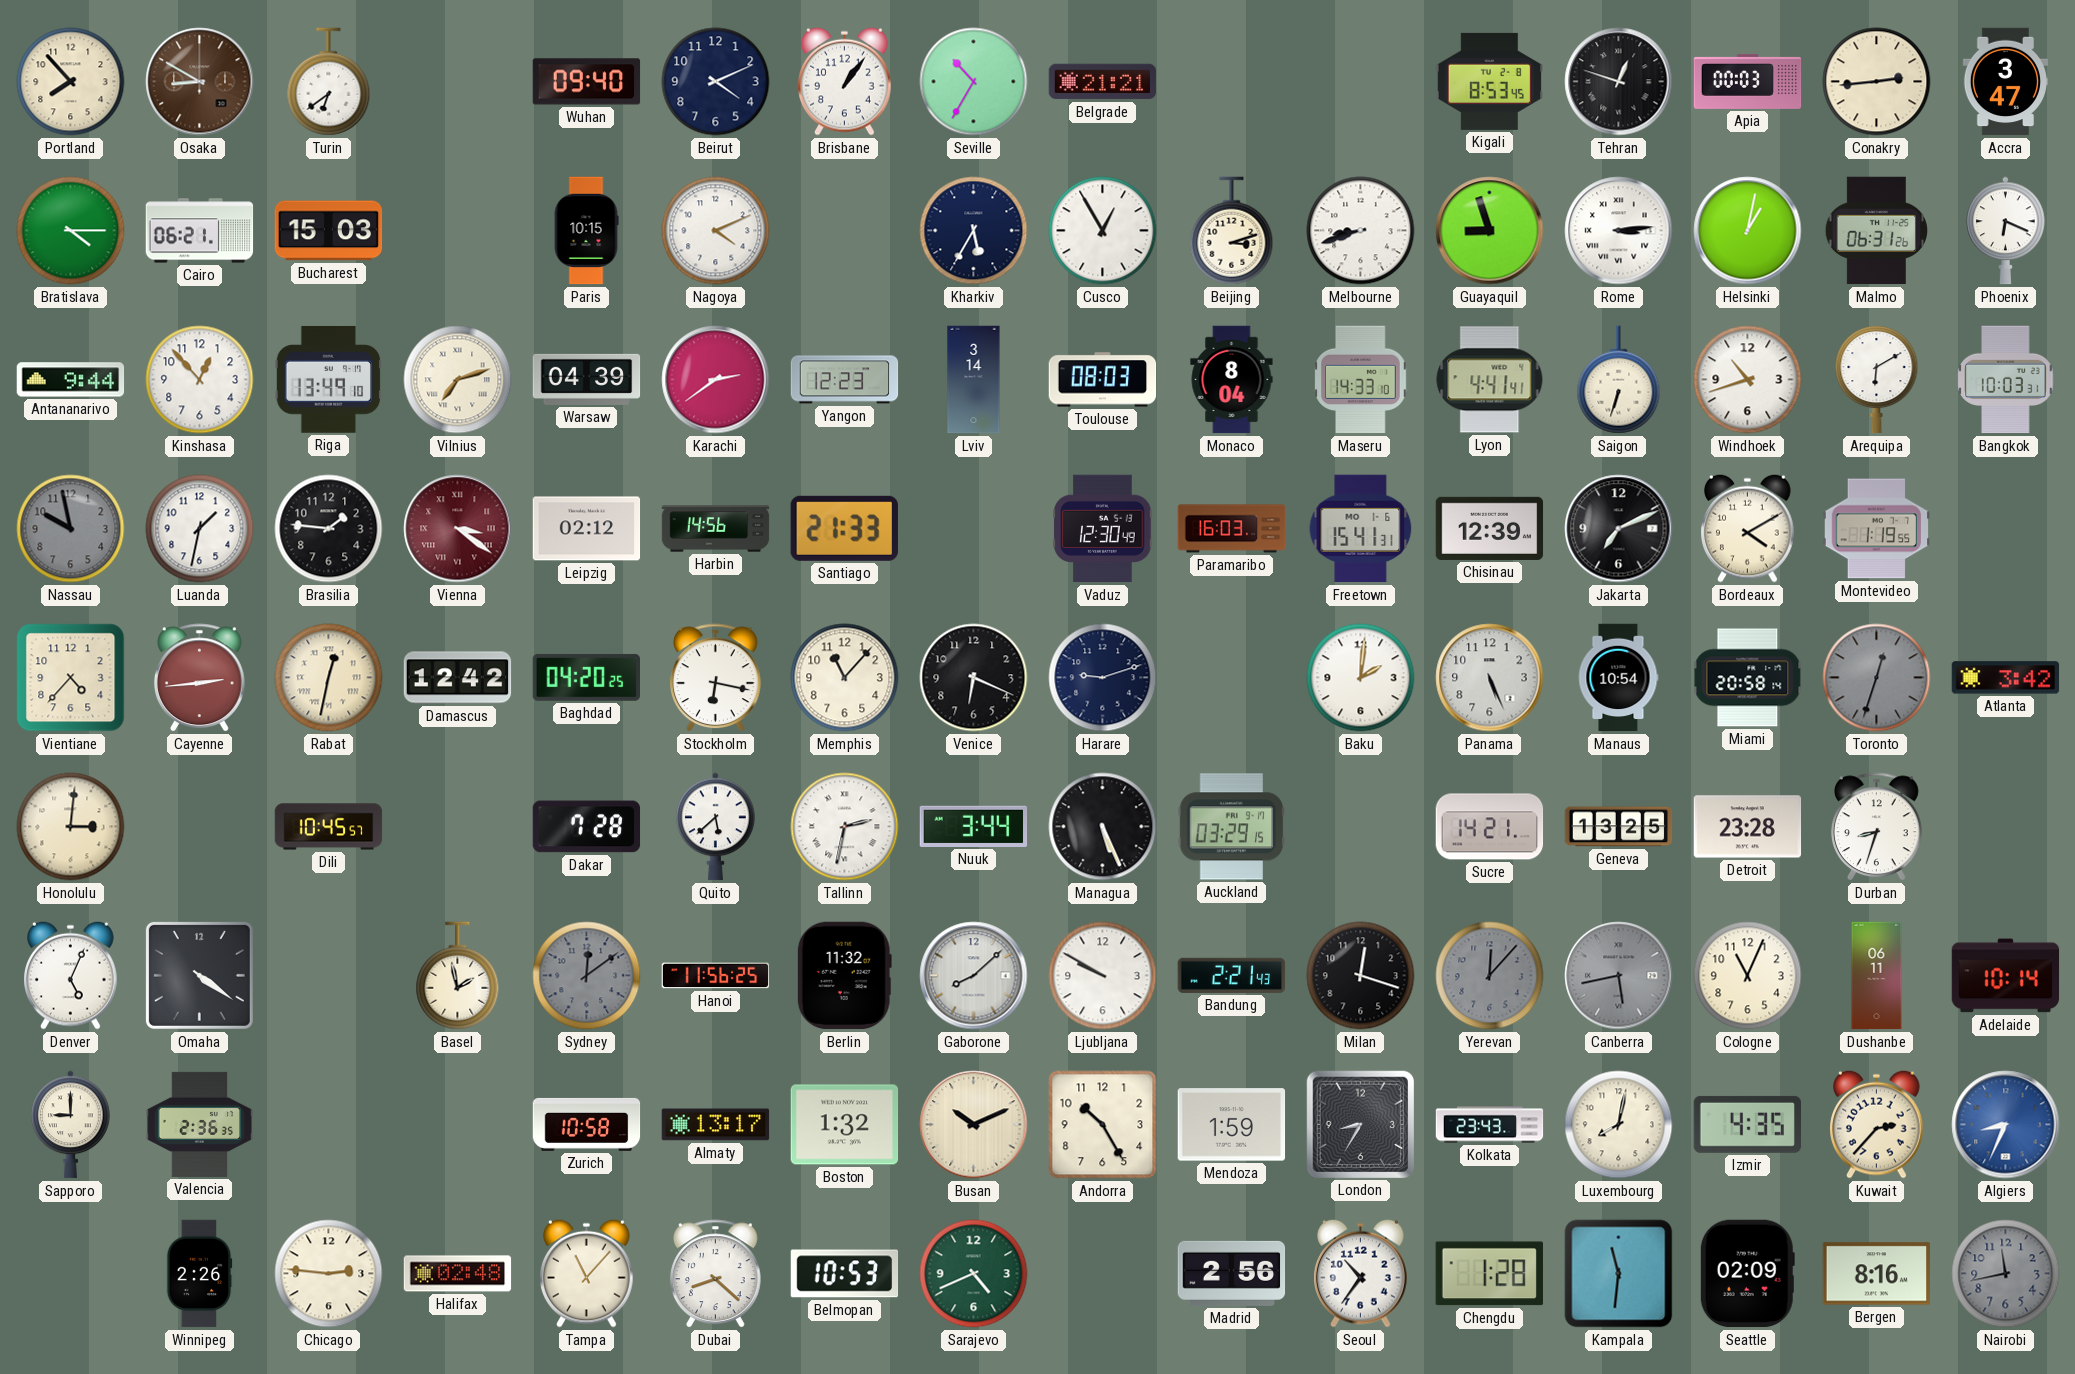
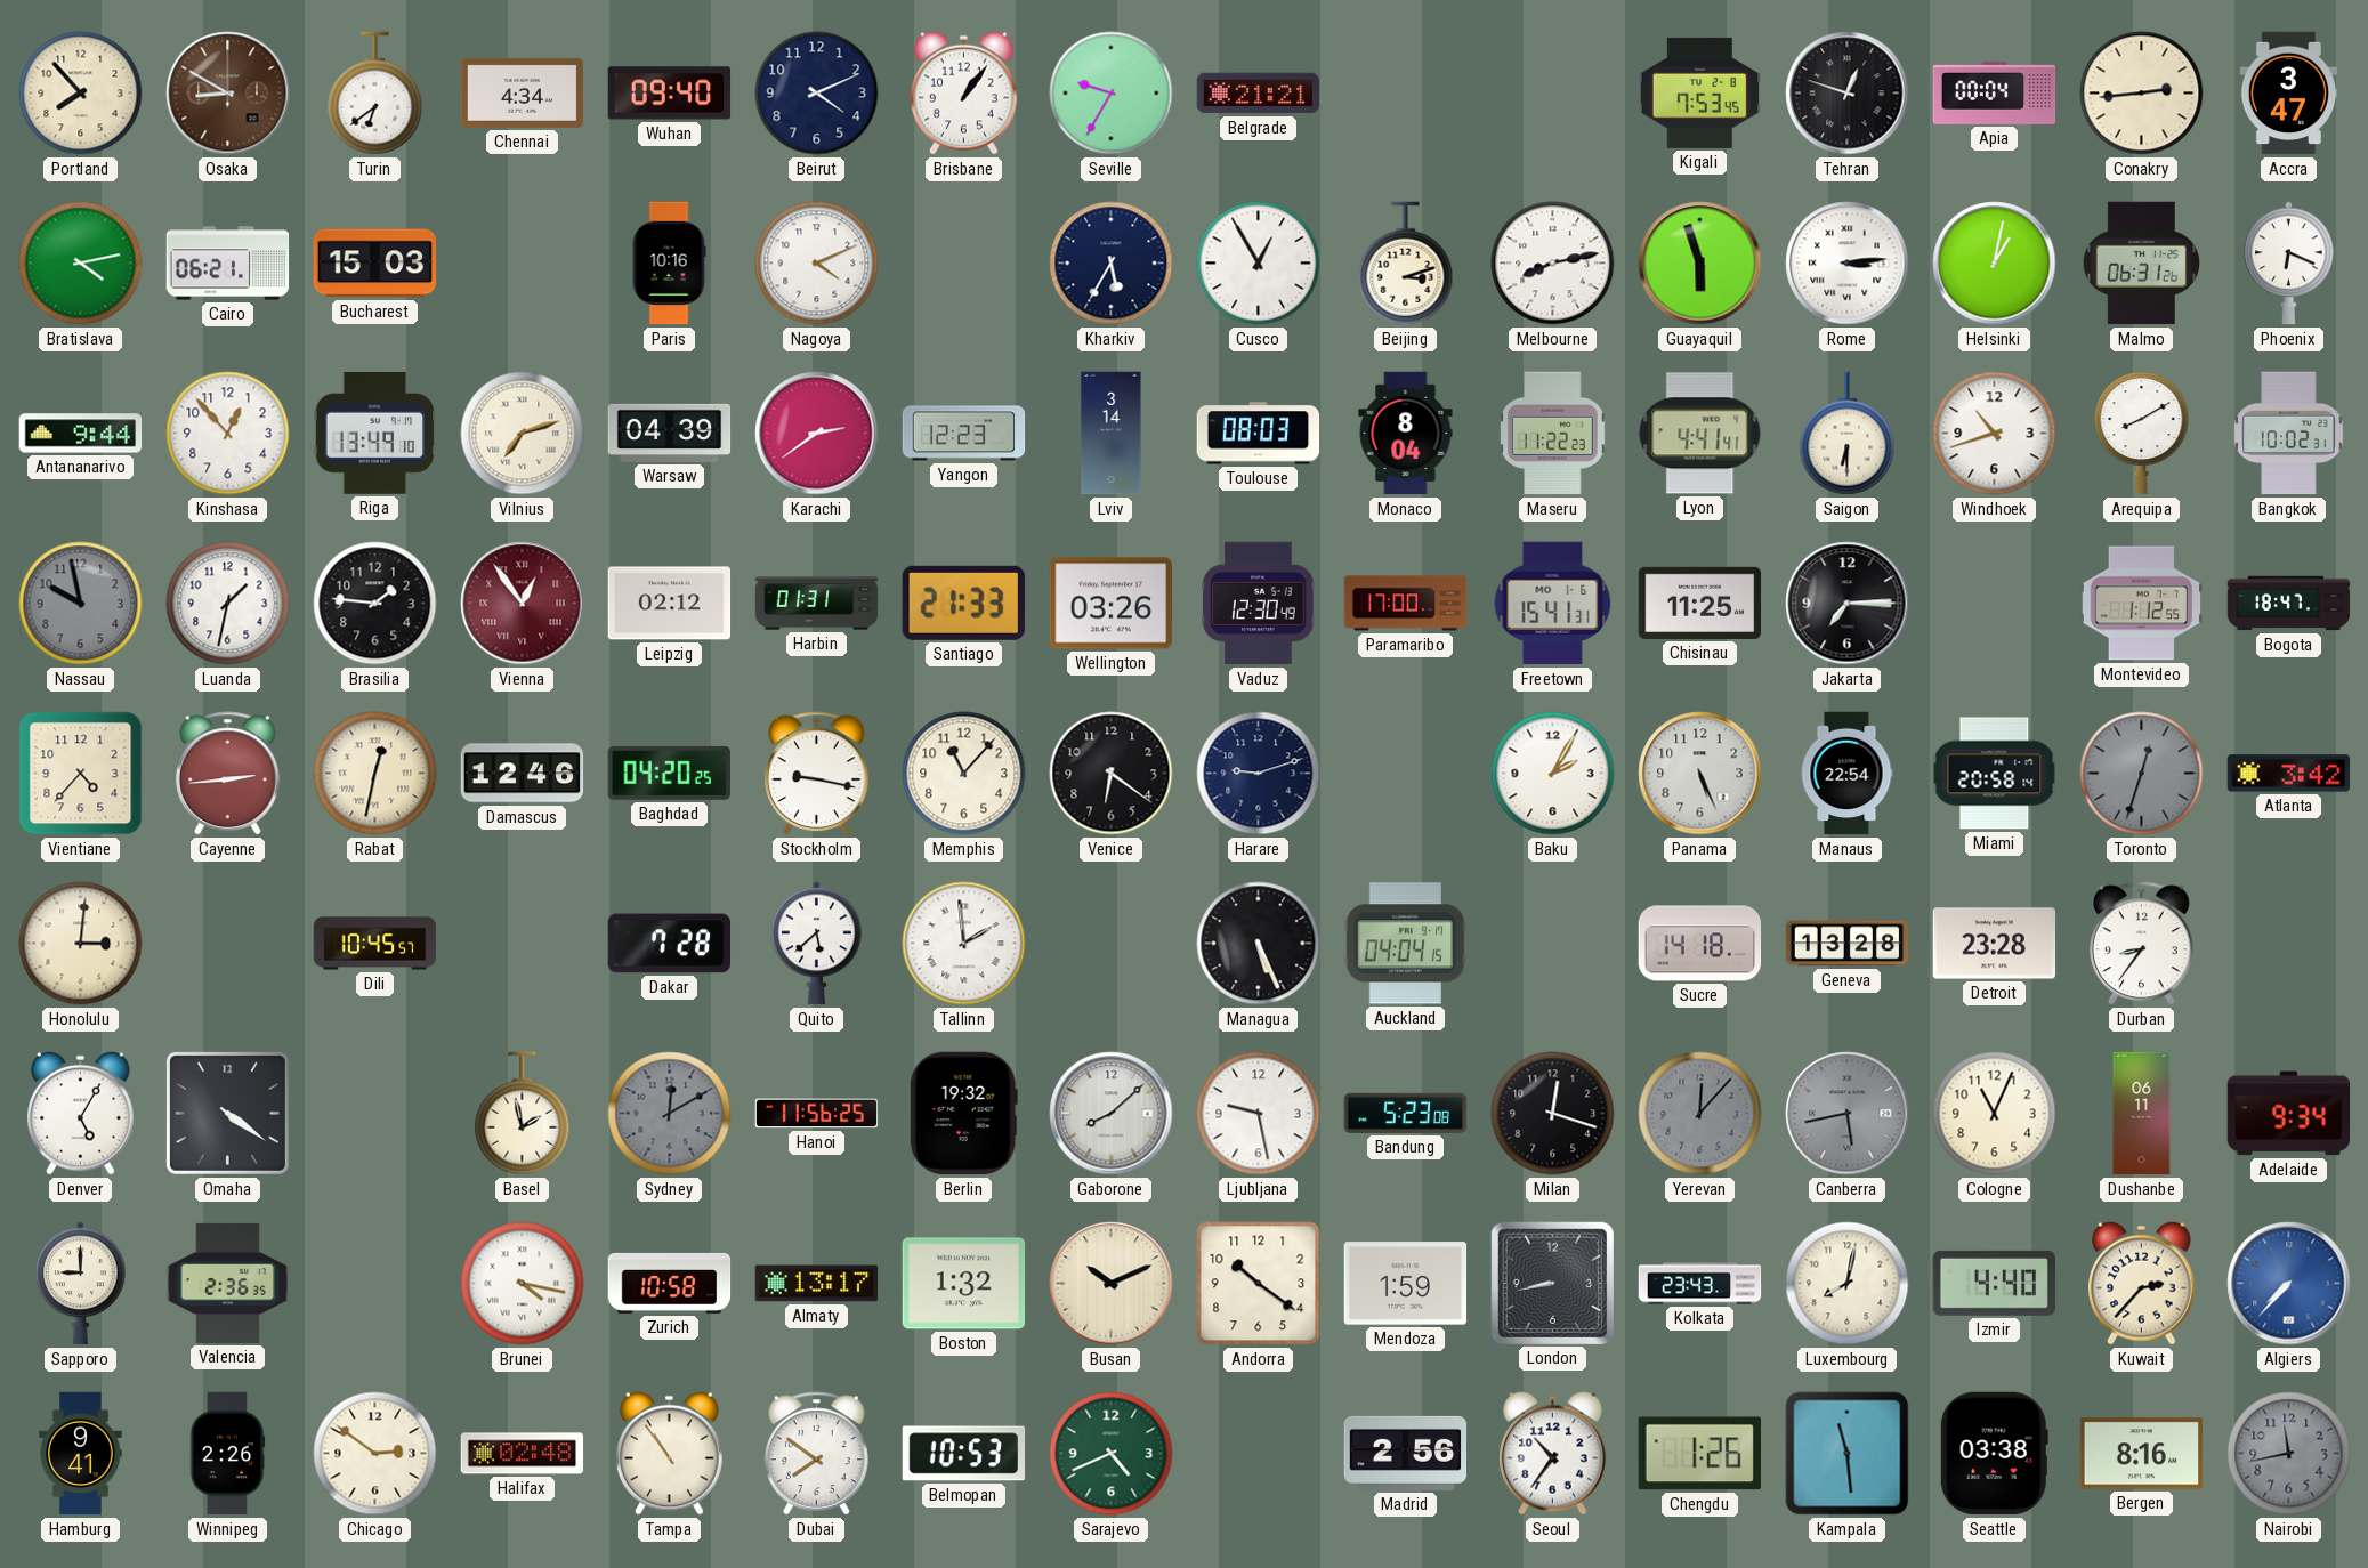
Chennai: none -> 4:34 (523, 92)
Seville: 10:35 -> 9:35 (1112, 94)
Kigali: 8:53 -> 7:53 (1700, 92)
Apia: 00:03 -> 00:04 (1995, 92)
Bratislava: 4:15 -> 4:13 (81, 264)
Paris: 10:15 -> 10:16 (669, 264)
Melbourne: 8:42 -> 8:13 (1553, 264)
Guayaquil: 8:57 -> 5:57 (1700, 264)
Maseru: 14:33 -> 11:22 (1553, 434)
Saigon: 6:33 -> 6:30 (1848, 434)
Arequipa: 6:10 -> 8:10 (2142, 434)
Bangkok: 10:03 -> 10:02 (2289, 434)
Vienna: 3:21 -> 12:54 (523, 604)
Harbin: 14:56 -> 01:31 (817, 604)
Wellington: none -> 03:26 (1112, 604)
Paramaribo: 16:03 -> 17:00 (1406, 604)
Chisinau: 12:39 -> 11:25 (1700, 603)
Jakarta: 7:11 -> 7:15 (1848, 604)
Bordeaux: 4:10 -> none (1748, 528)
Montevideo: 1:19 -> 1:12 (2142, 604)
Bogota: none -> 18:47 (2289, 604)
Damascus: 12:42 -> 12:46 (523, 774)
Stockholm: 6:17 -> 9:17 (816, 774)
Venice: 6:19 -> 6:21 (1112, 774)
Baku: 2:01 -> 2:05 (1553, 774)
Manaus: 10:54 -> 22:54 (1846, 774)
Tallinn: 2:32 -> 1:59 (964, 944)
Nuuk: 3:44 -> none (974, 826)
Auckland: 03:29 -> 04:04 (1406, 944)
Sucre: 14:21 -> 14:18 (1700, 944)
Geneva: 13:25 -> 13:28 (1848, 944)
Durban: 8:33 -> 8:36 (2141, 944)
Denver: 5:04 -> 5:05 (81, 1113)
Sydney: 12:09 -> 12:10 (670, 1114)
Berlin: 11:32 -> 19:32 (963, 1114)
Ljubljana: 9:50 -> 9:28 (1259, 1114)
Bandung: 2:21 -> 5:23 (1406, 1113)
Adelaide: 10:14 -> 9:34 (2289, 1114)
Brunei: none -> 4:17 (523, 1284)
Andorra: 10:25 -> 10:21 (1259, 1284)
London: 8:35 -> 8:43 (1552, 1283)
Izmir: 4:35 -> 4:40 (1994, 1283)
Algiers: 8:34 -> 7:37 (2289, 1284)
Hamburg: none -> 9:41 (81, 1454)
Chicago: 2:46 -> 2:51 (375, 1454)
Tampa: 11:07 -> 10:54 (670, 1453)
Dubai: 8:22 -> 7:51 (816, 1454)
Chengdu: 1:28 -> 1:26 (1699, 1454)
Kampala: 11:31 -> 11:29 (1848, 1454)
Seattle: 02:09 -> 03:38 (1994, 1454)
